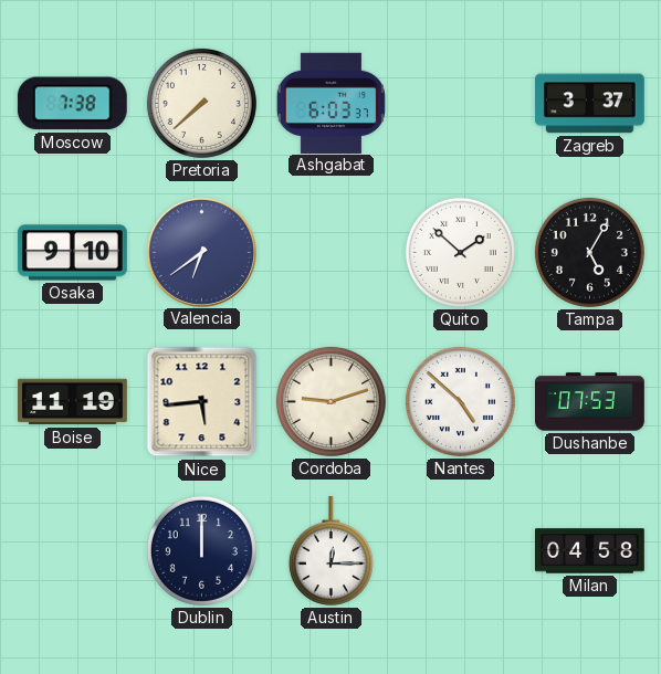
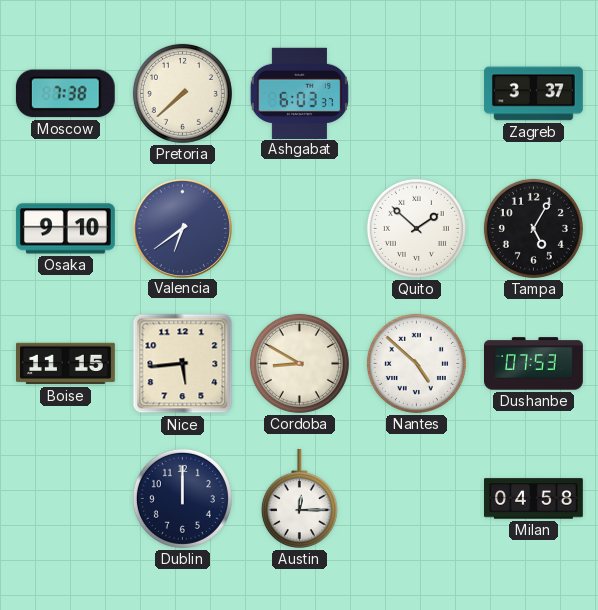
Boise: 11:19 -> 11:15 (66, 364)
Cordoba: 9:12 -> 8:50 (299, 363)
